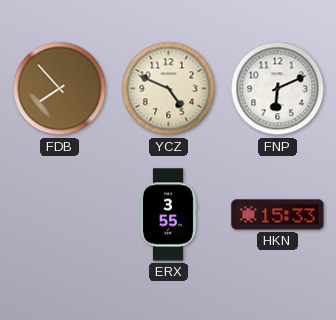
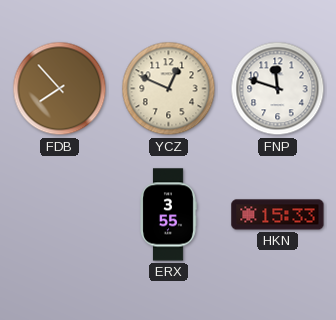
YCZ: 4:49 -> 12:49 (169, 89)
FNP: 6:11 -> 11:48 (278, 89)
